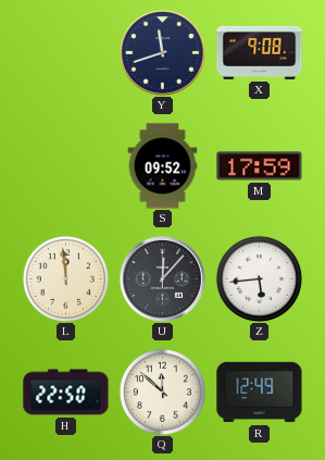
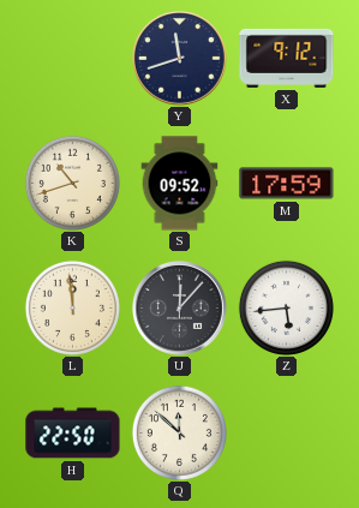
X: 9:08 -> 9:12 (287, 58)
K: none -> 10:42 (72, 183)
R: 12:49 -> none (260, 393)
